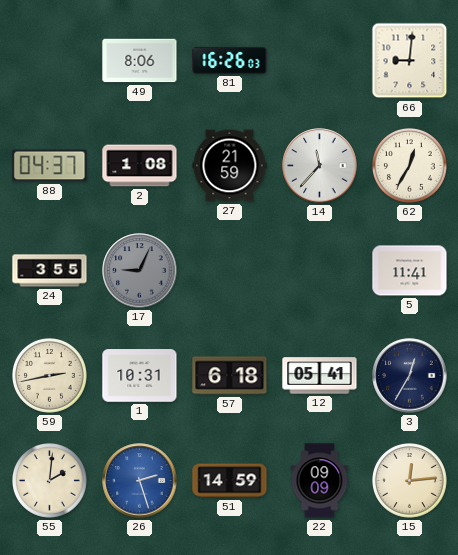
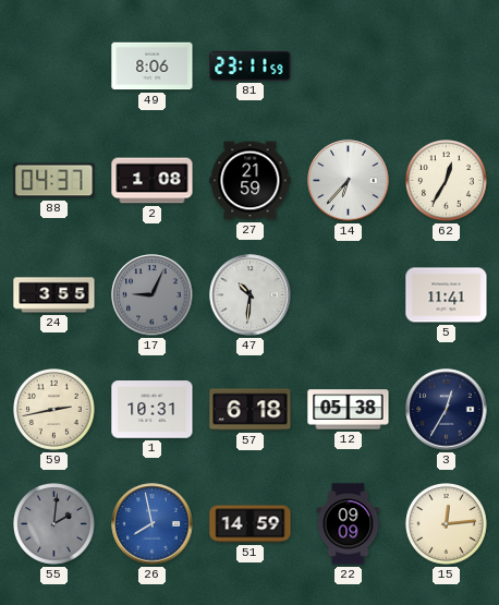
81: 16:26 -> 23:11 (251, 65)
66: 9:01 -> none (410, 61)
14: 11:37 -> 6:37 (349, 181)
47: none -> 10:31 (251, 295)
12: 05:41 -> 05:38 (349, 410)
55 dial: cream -> grey (54, 524)
26: 2:27 -> 7:58 (153, 524)
